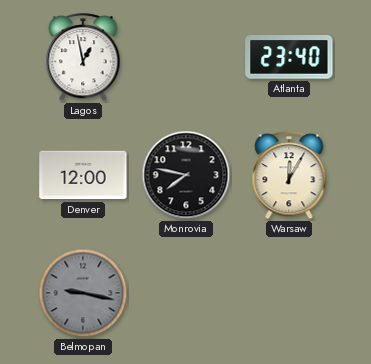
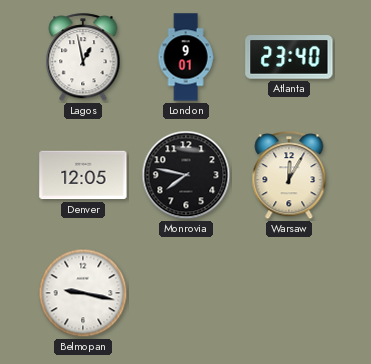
London: none -> 9:01 (186, 57)
Denver: 12:00 -> 12:05 (83, 175)
Belmopan dial: grey -> white (83, 293)
